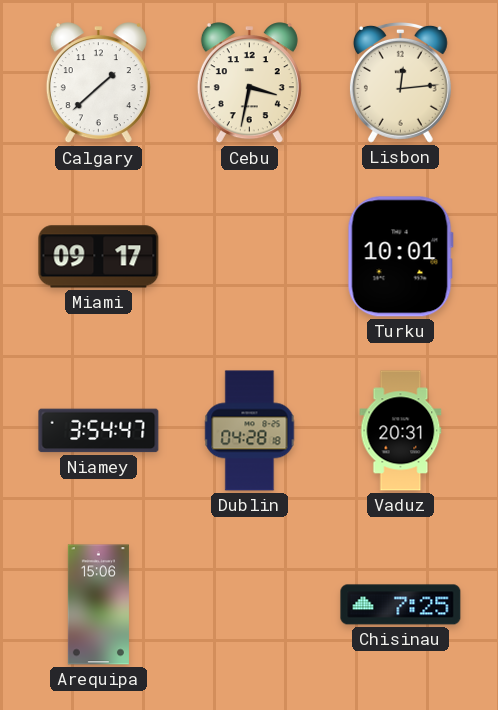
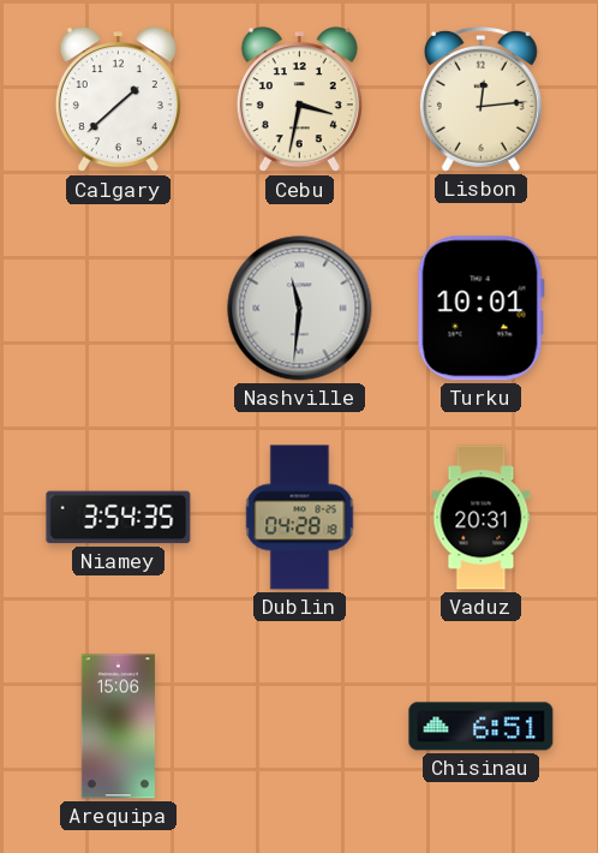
Miami: 09:17 -> none (99, 257)
Nashville: none -> 11:31 (300, 309)
Niamey: 3:54:47 -> 3:54:35 (119, 518)
Chisinau: 7:25 -> 6:51 (482, 727)
